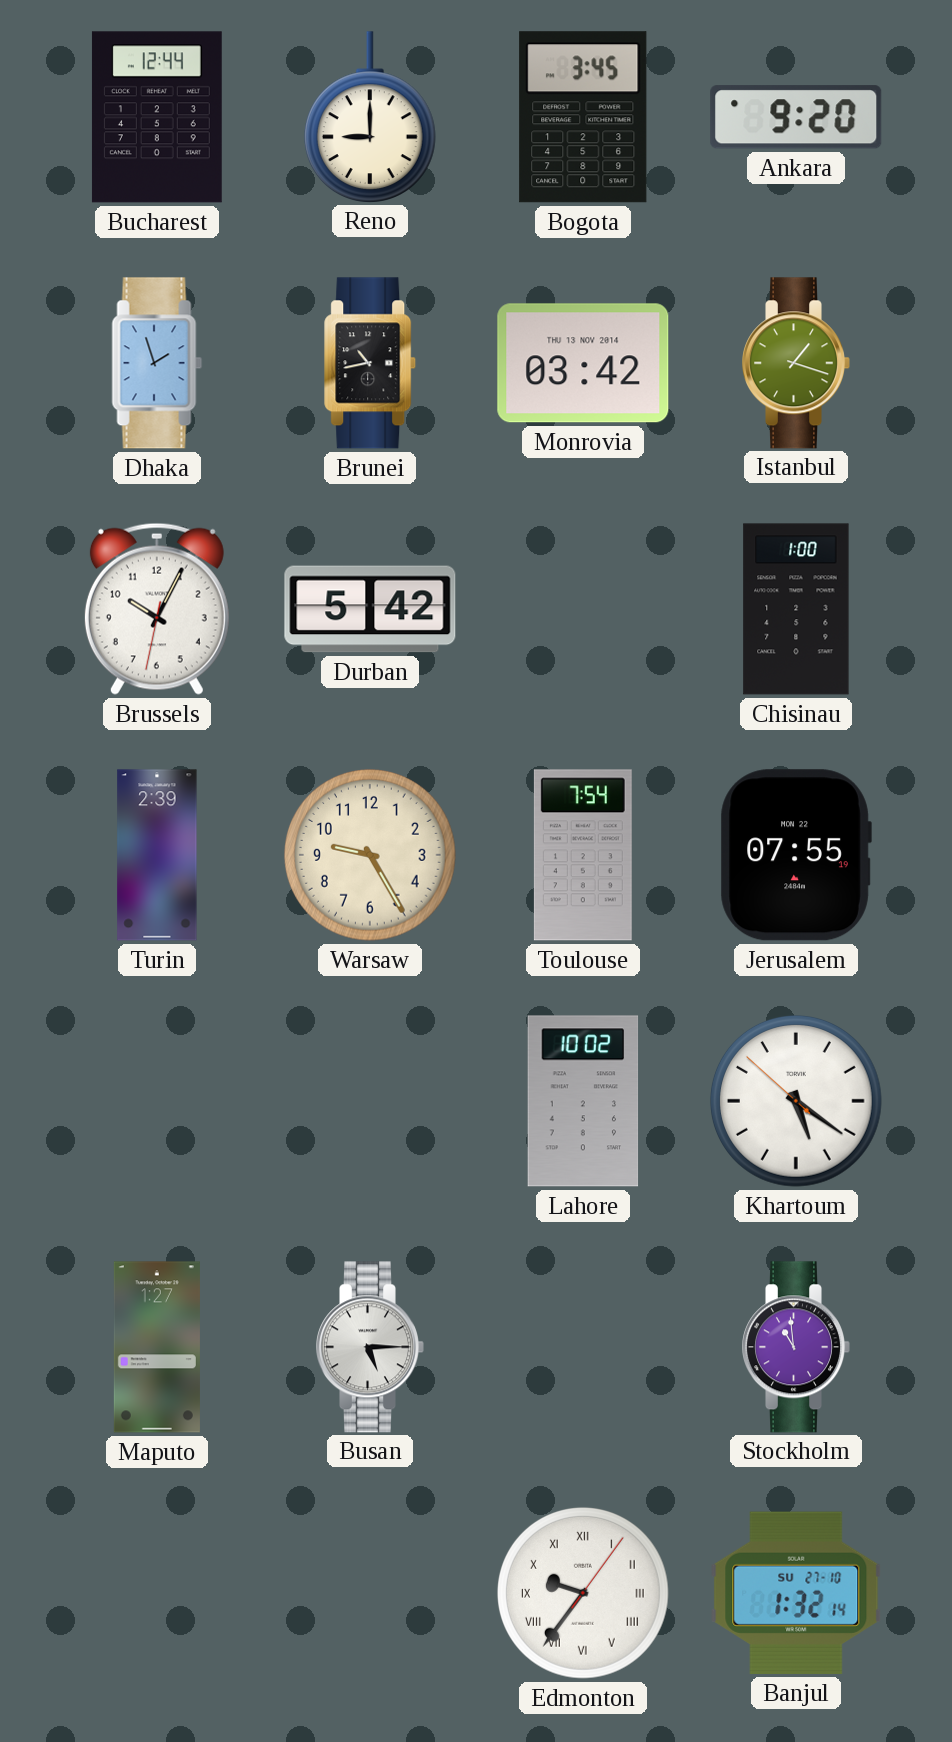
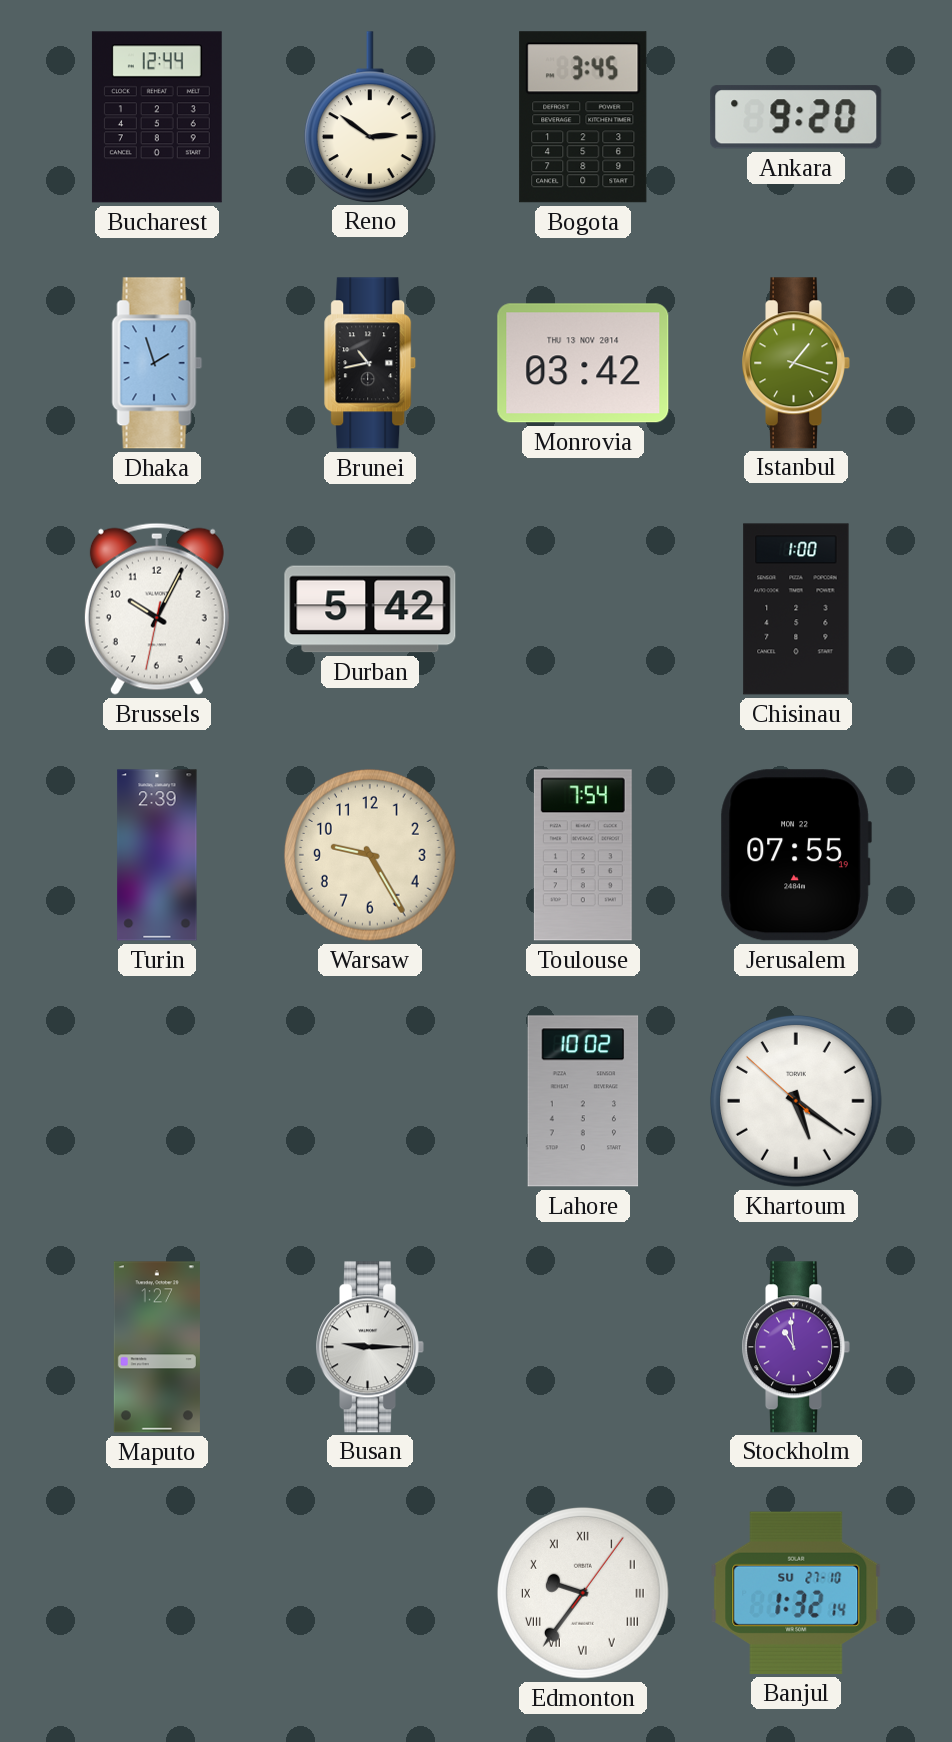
Reno: 9:00 -> 2:51 (370, 117)
Busan: 5:15 -> 9:15 (370, 1347)
